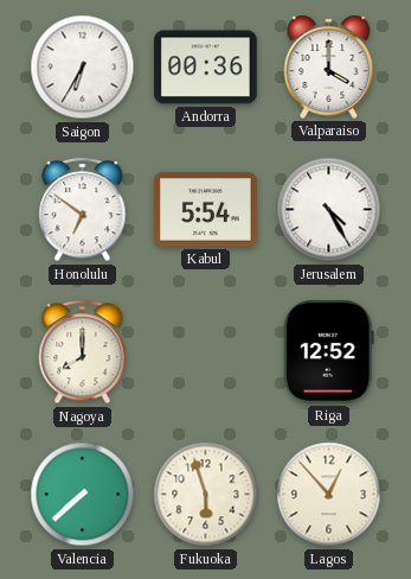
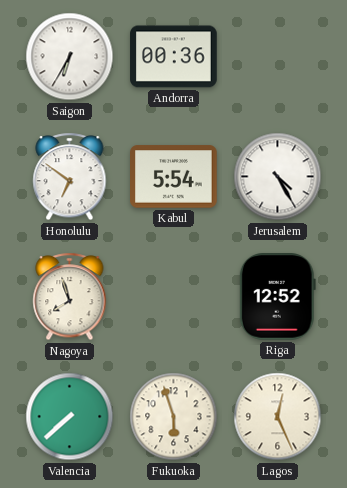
Valparaiso: 4:00 -> none (329, 66)
Nagoya: 8:00 -> 7:57 (70, 297)
Lagos: 12:53 -> 12:26 (278, 417)
